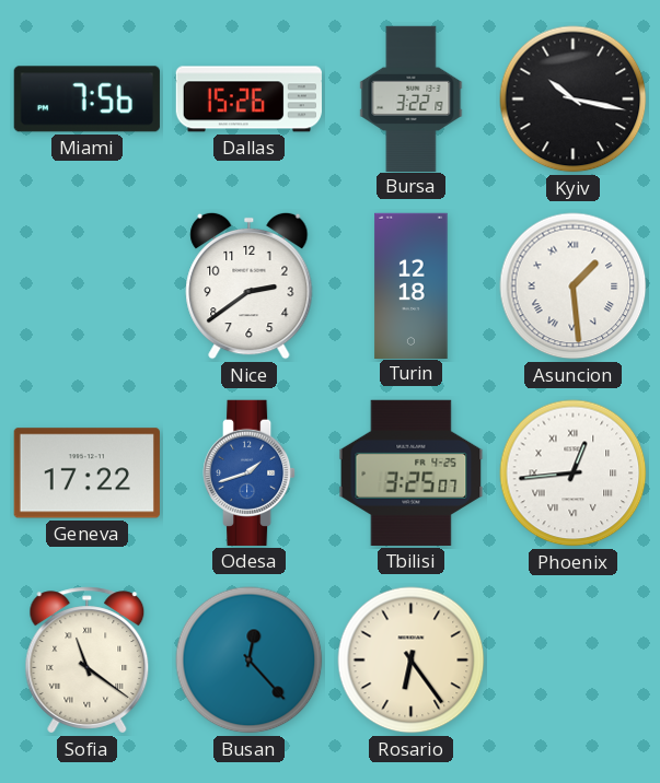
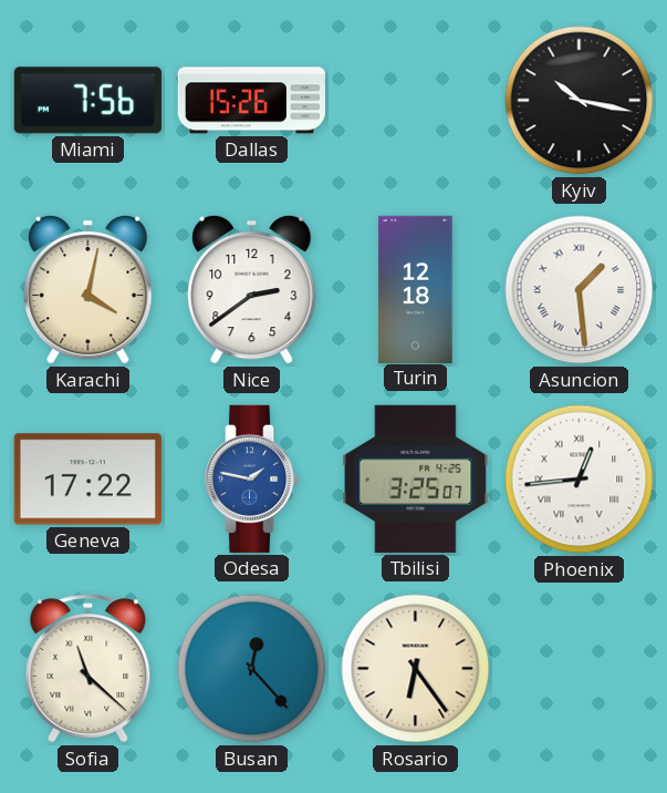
Bursa: 3:22 -> none (412, 98)
Karachi: none -> 4:02 (88, 289)
Odesa: 1:42 -> 1:47 (252, 478)
Sofia: 11:21 -> 11:22 (88, 669)
